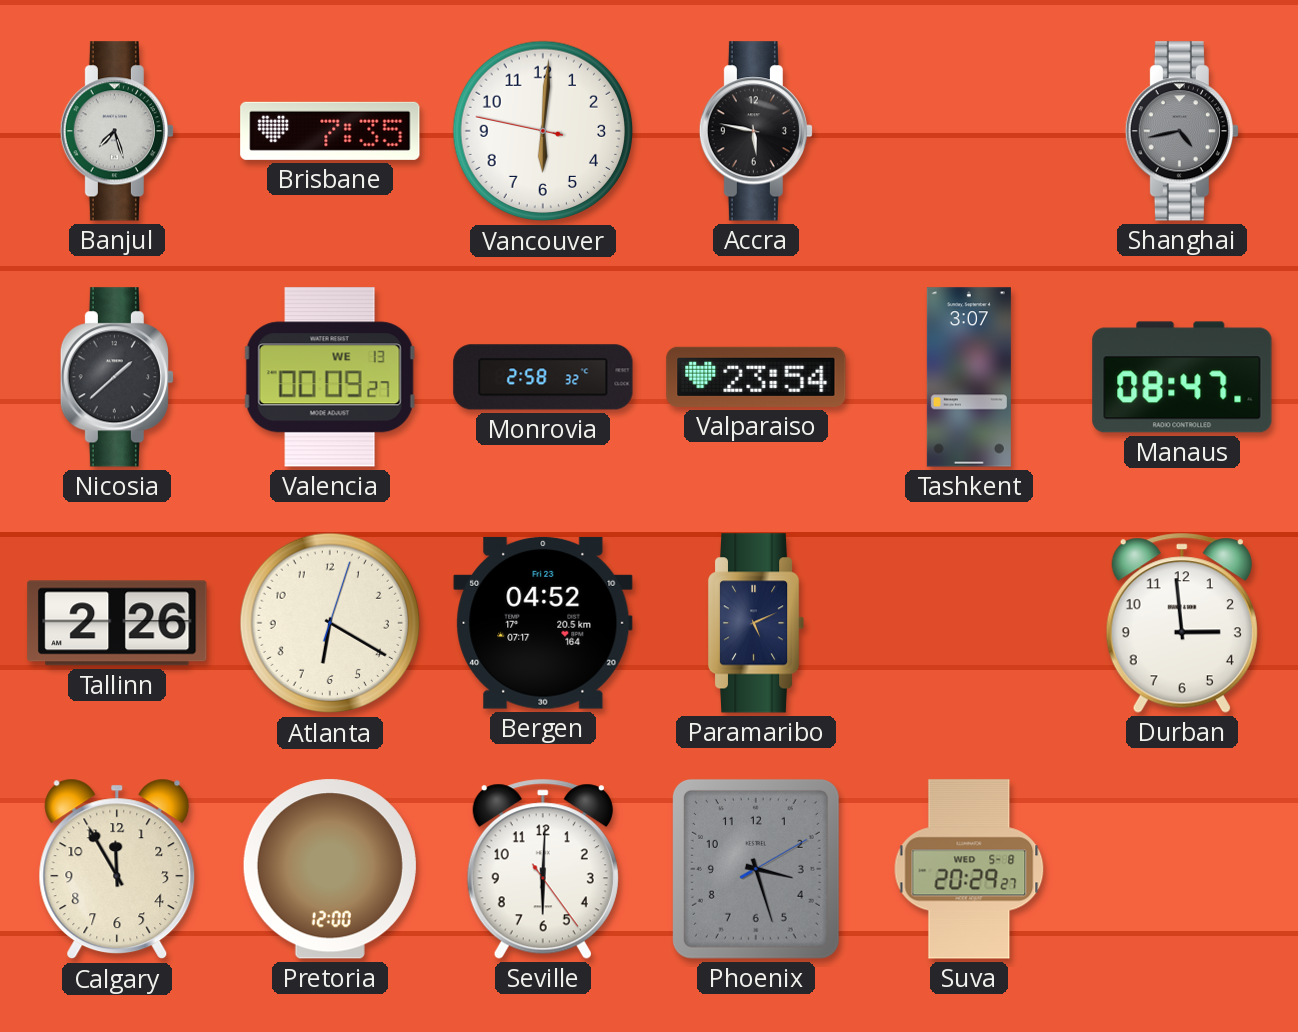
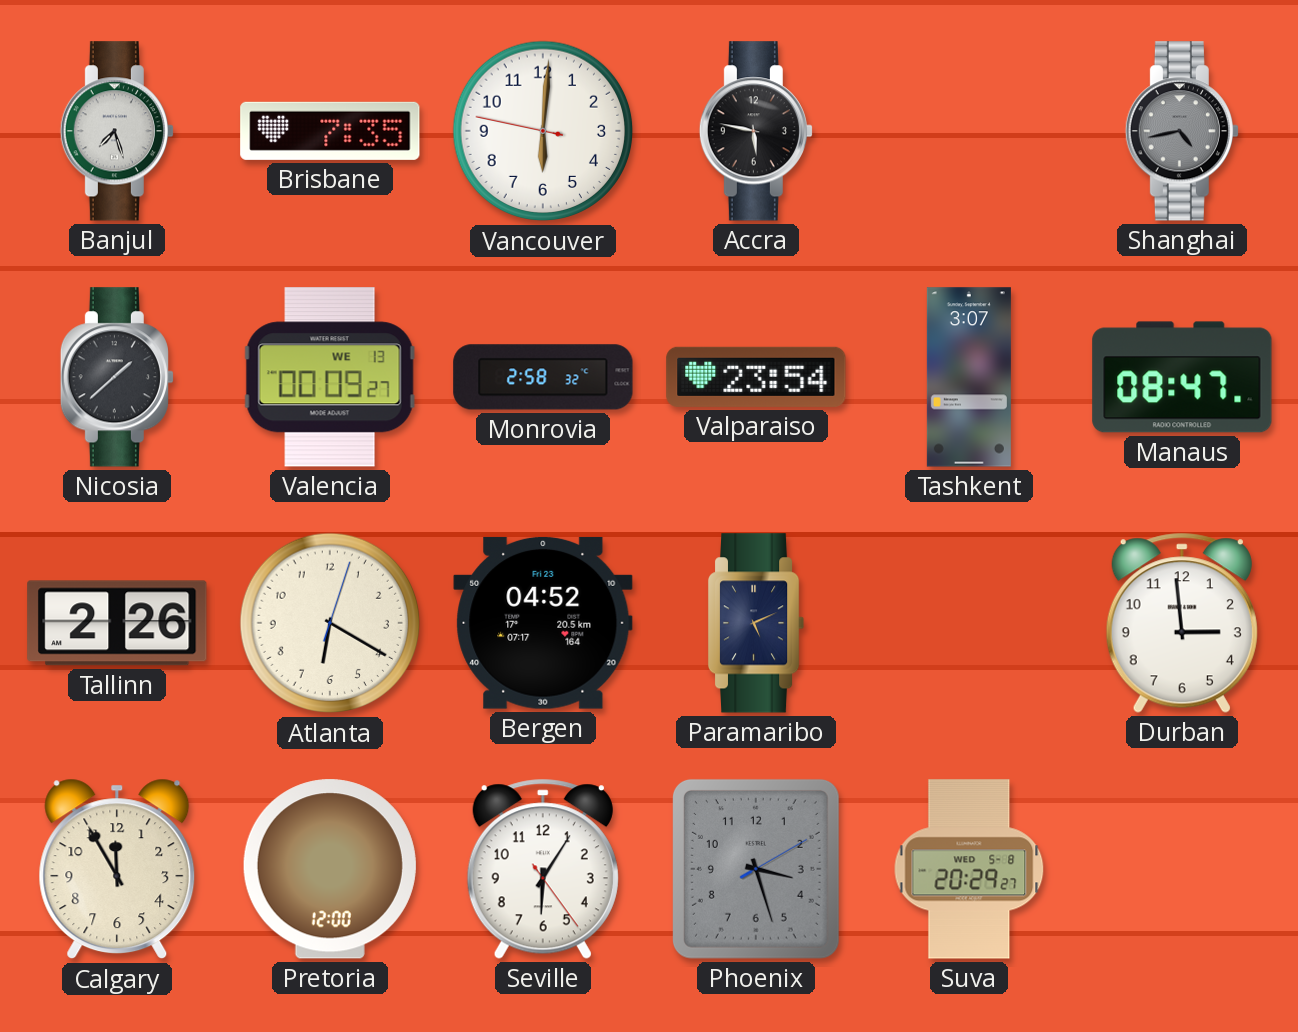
Seville: 6:00 -> 6:05 (543, 869)
